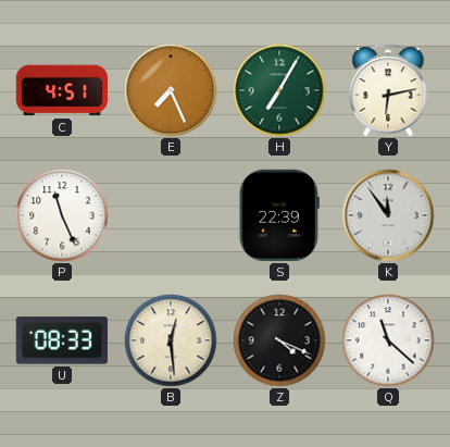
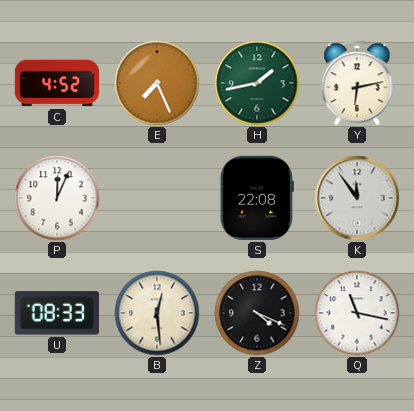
C: 4:51 -> 4:52 (57, 83)
H: 7:05 -> 1:43 (257, 83)
P: 11:26 -> 12:04 (57, 198)
S: 22:39 -> 22:08 (257, 198)
Q: 11:22 -> 11:17 (357, 313)
